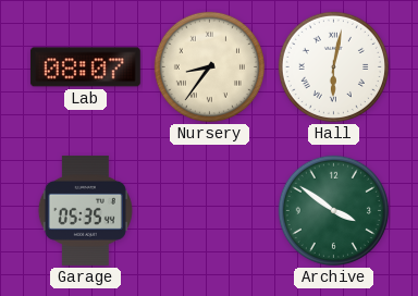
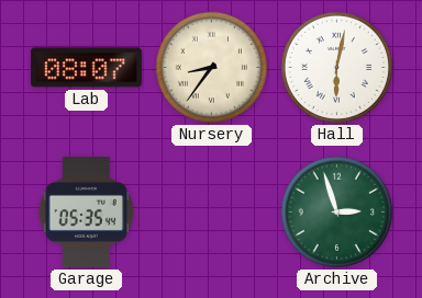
Archive: 3:51 -> 2:57 (336, 211)
